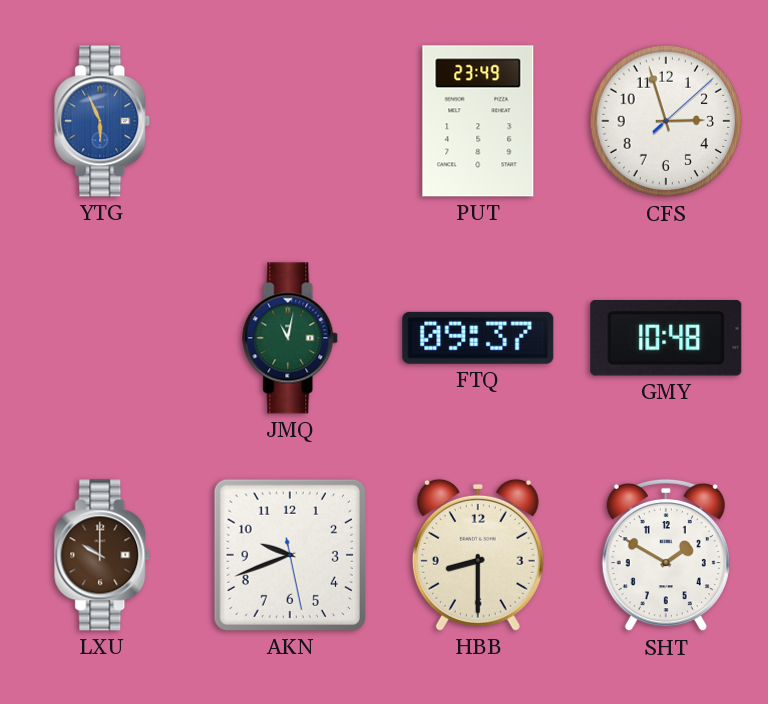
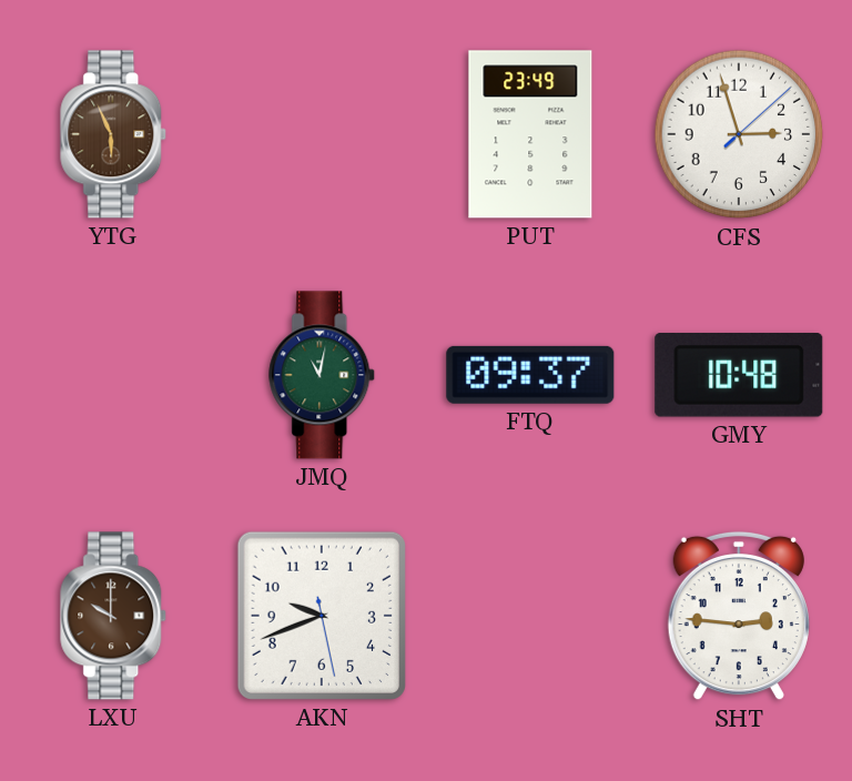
YTG dial: blue -> brown (114, 134)
HBB: 8:30 -> none (478, 555)
SHT: 1:50 -> 2:46 (739, 616)
